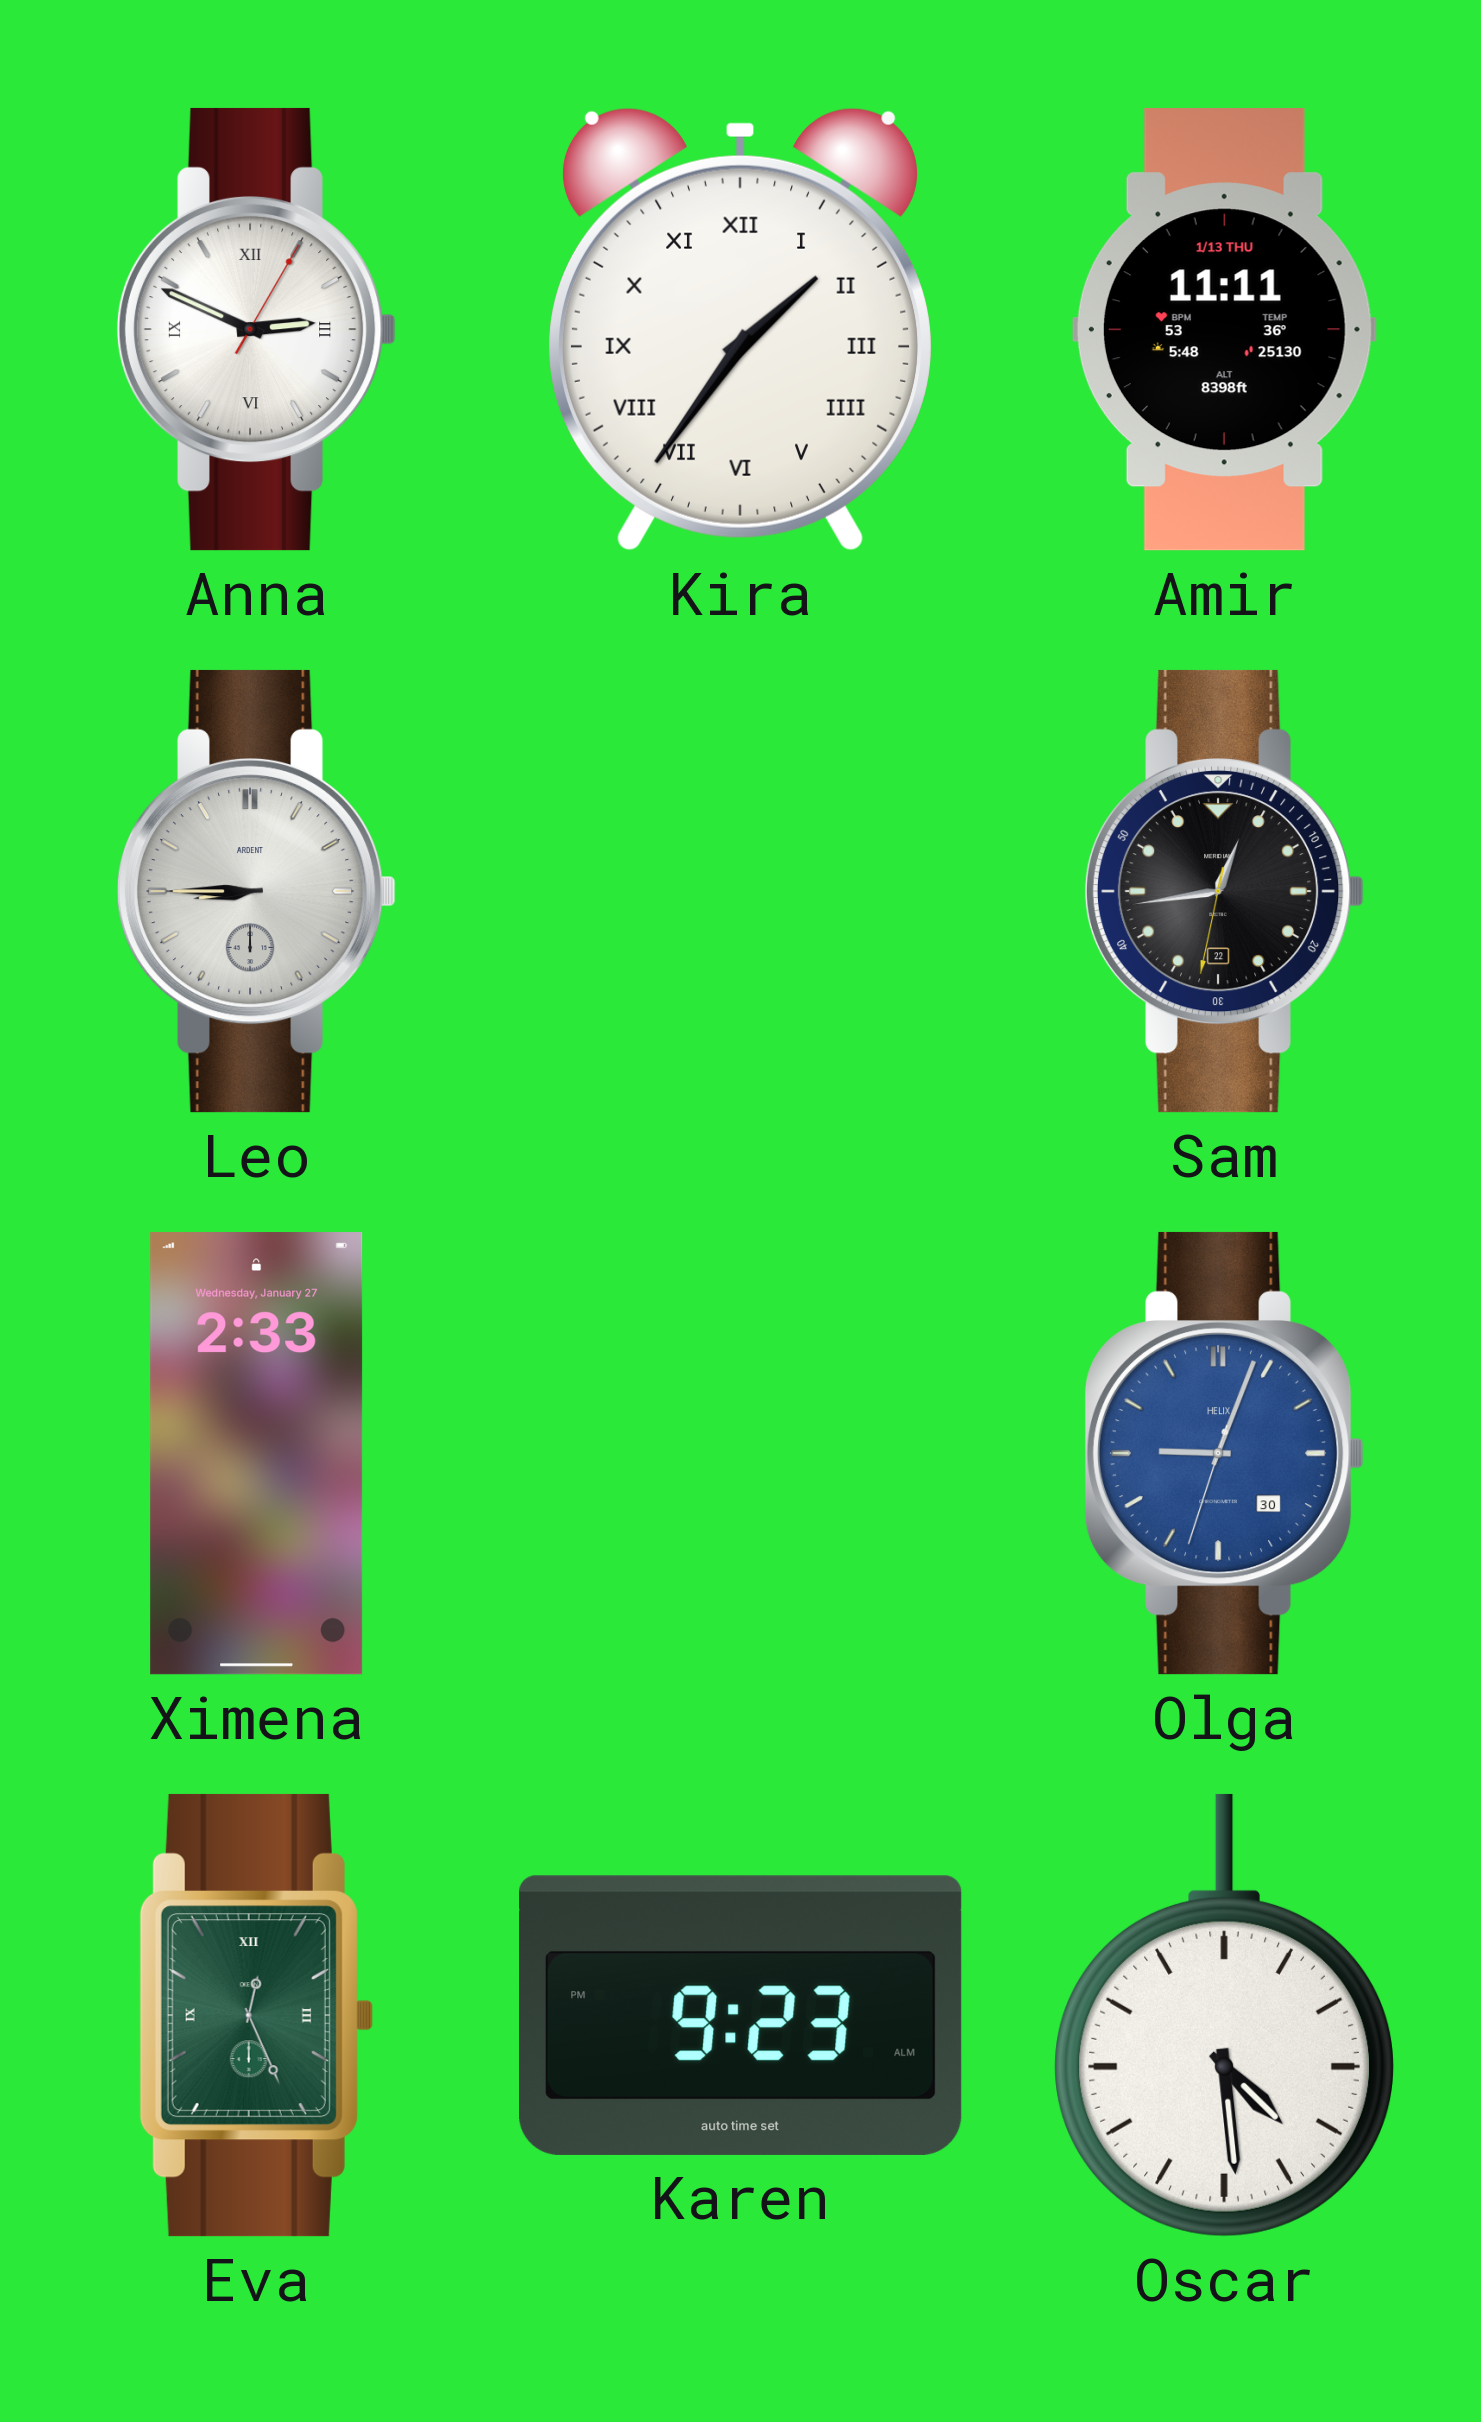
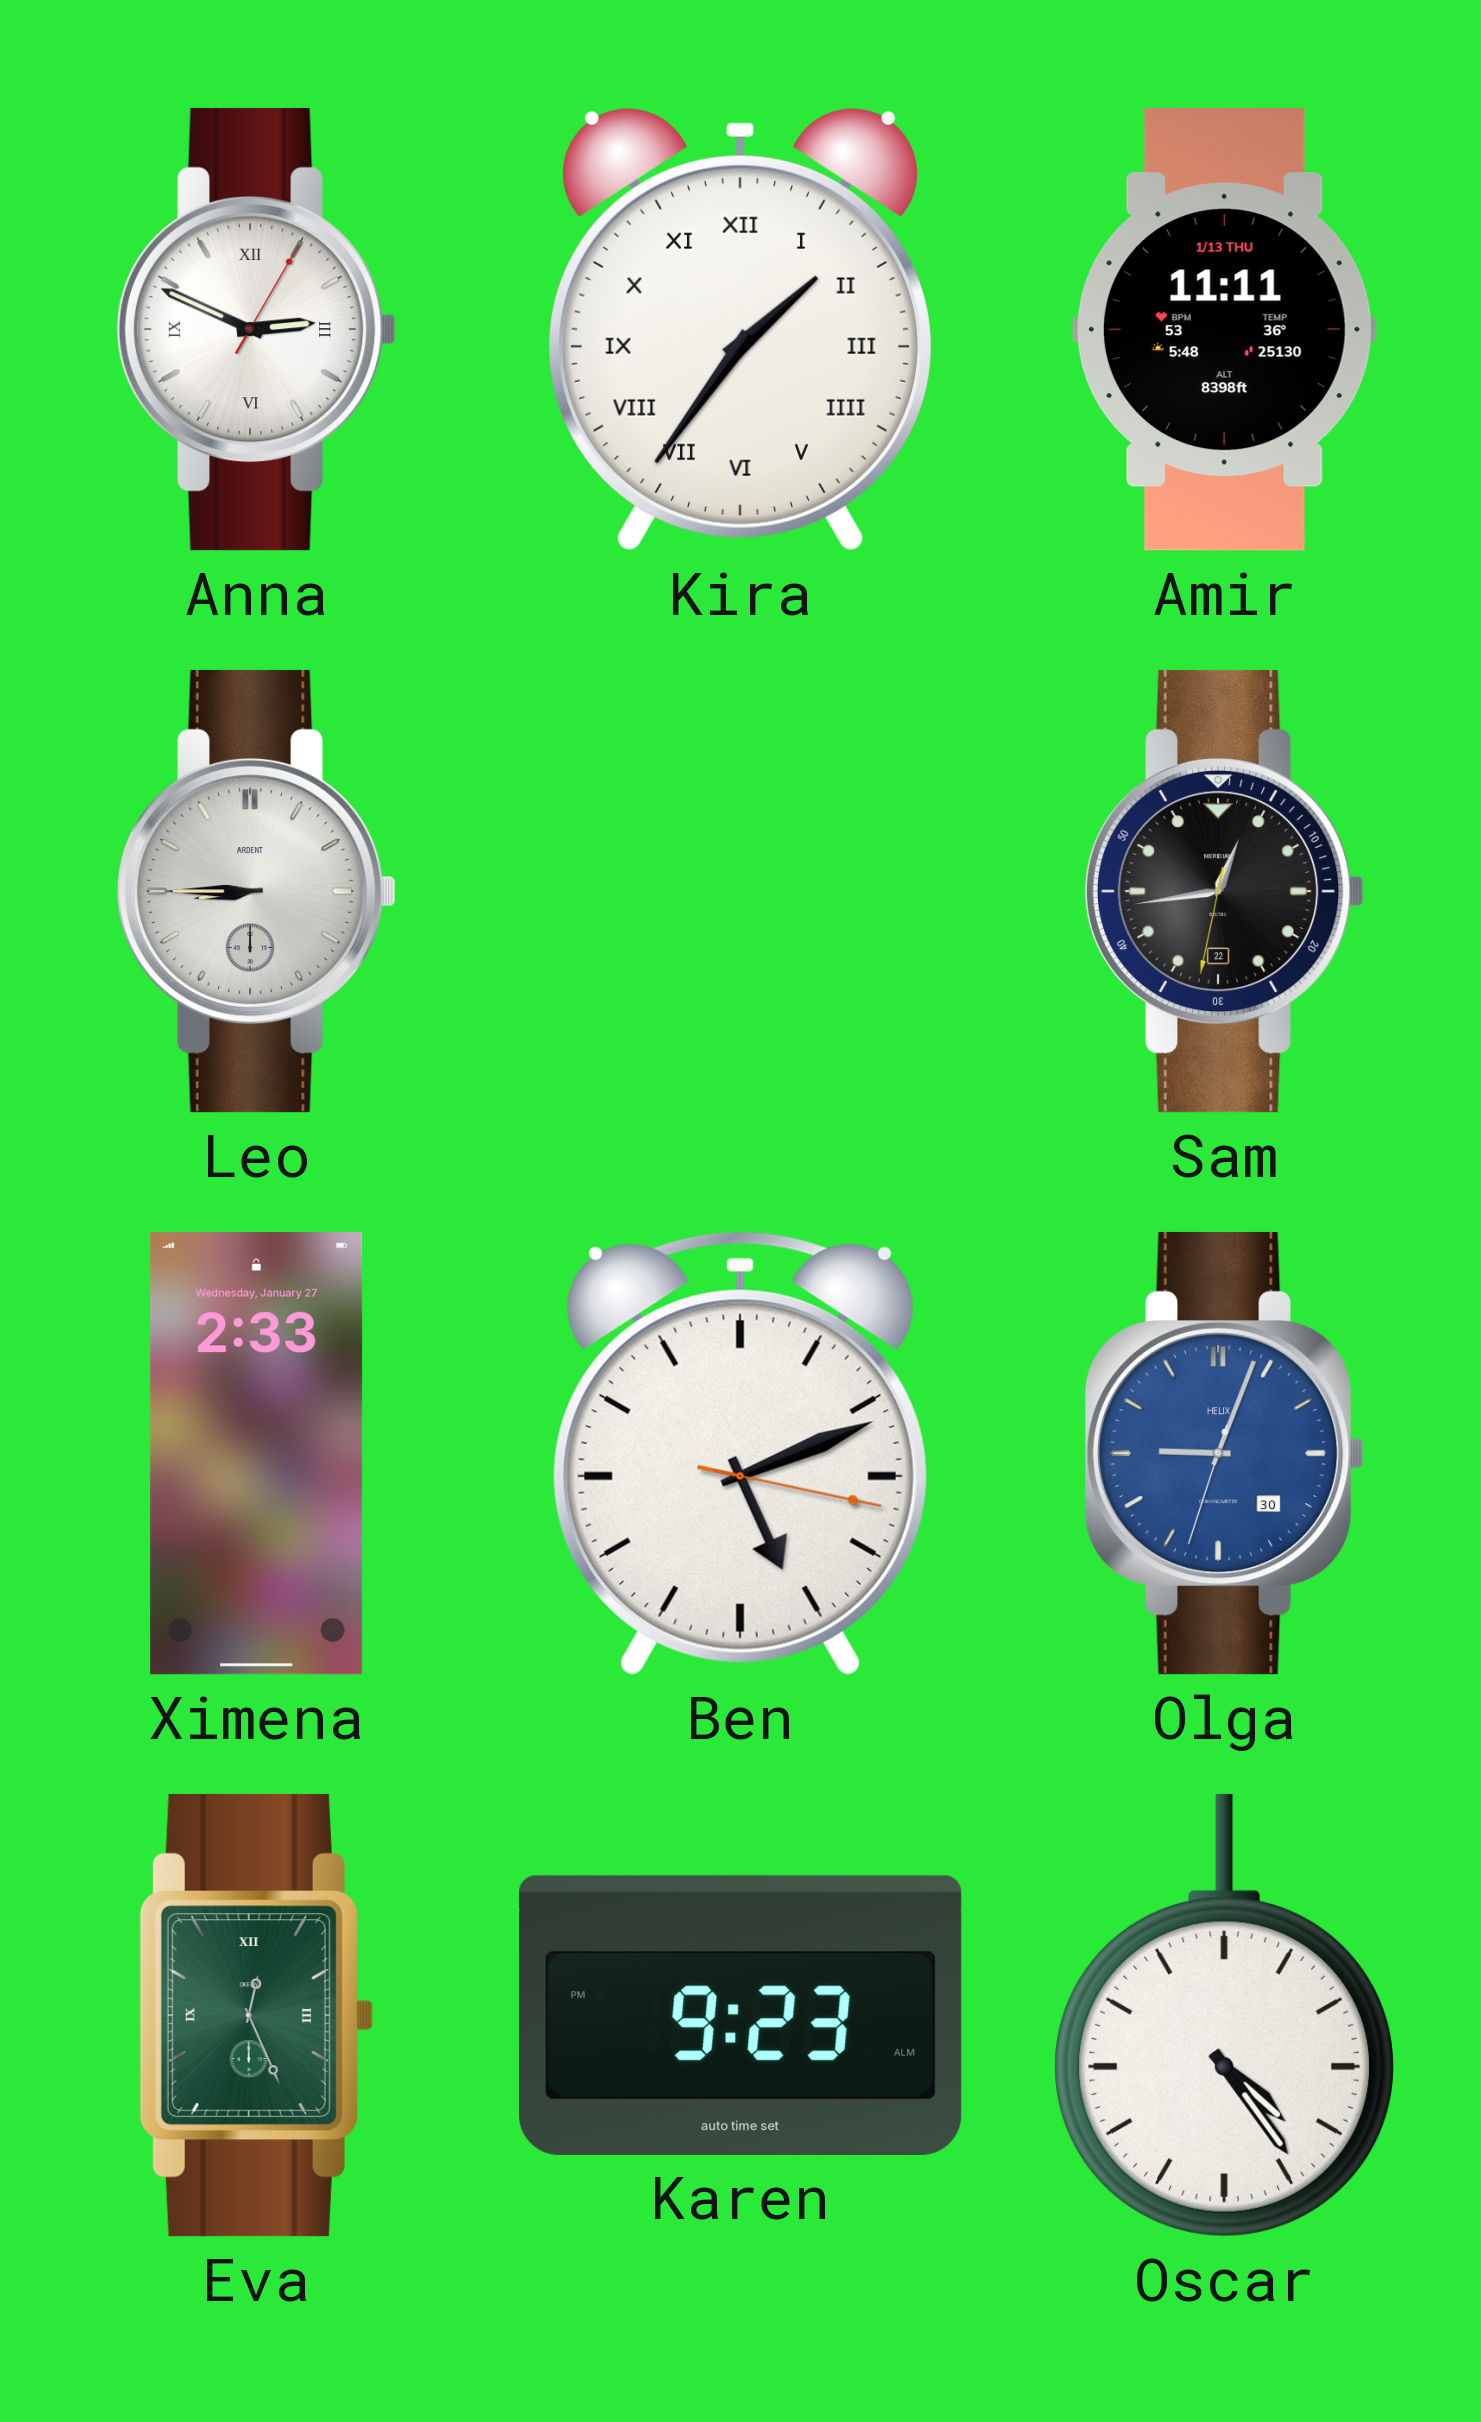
Ben: none -> 5:11 (740, 1453)
Oscar: 4:29 -> 4:24 (1224, 2015)
